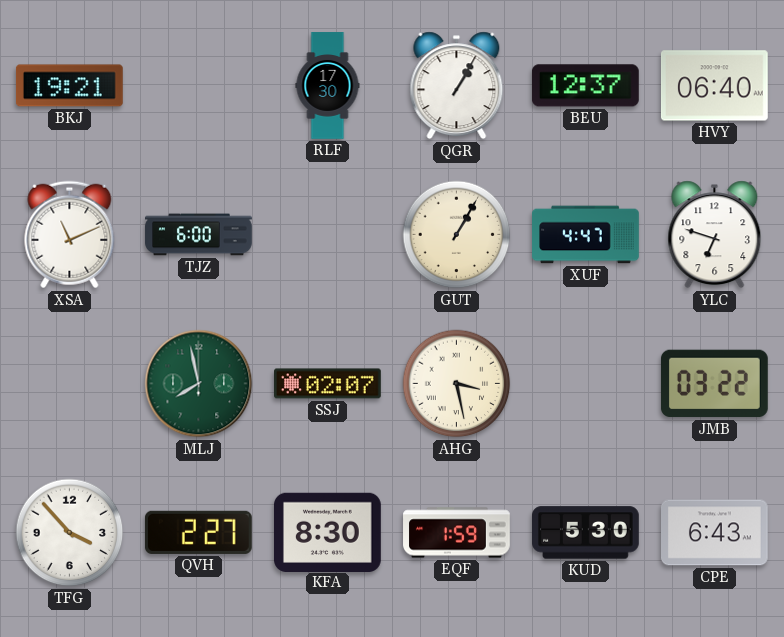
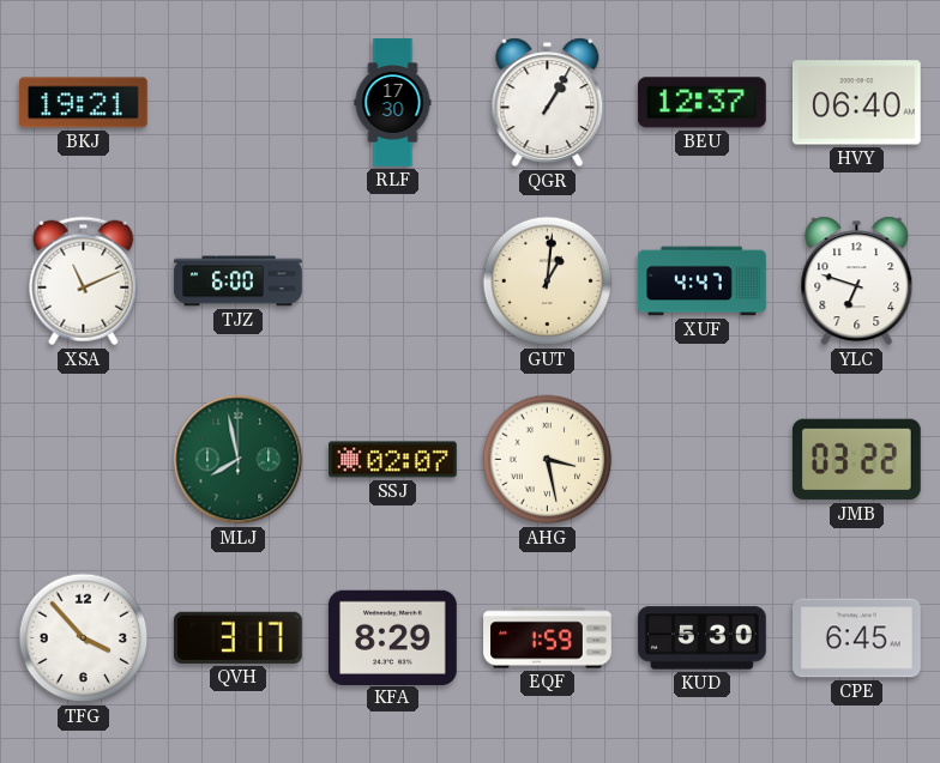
GUT: 1:05 -> 1:01 (548, 281)
QVH: 2:27 -> 3:17 (237, 637)
KFA: 8:30 -> 8:29 (393, 637)
CPE: 6:43 -> 6:45 (857, 638)
